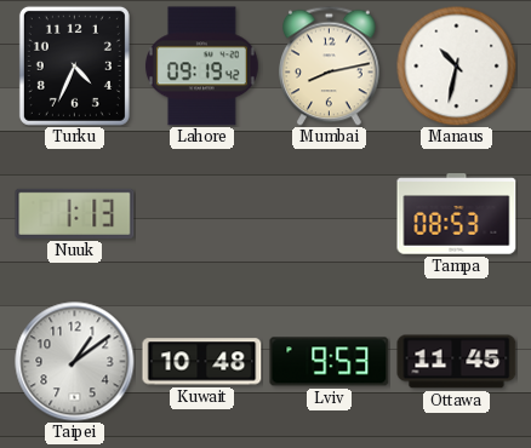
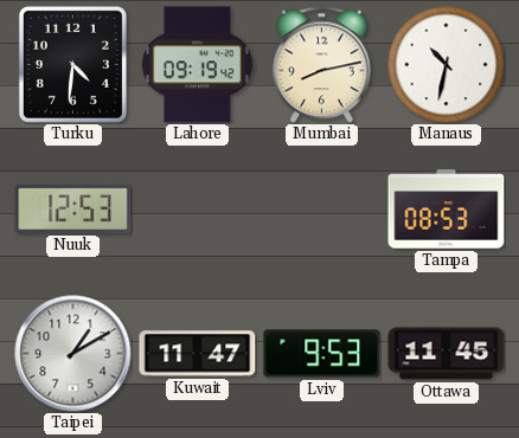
Turku: 4:34 -> 4:31 (72, 64)
Nuuk: 1:13 -> 12:53 (73, 208)
Taipei: 1:09 -> 1:10 (73, 354)
Kuwait: 10:48 -> 11:47 (198, 354)
